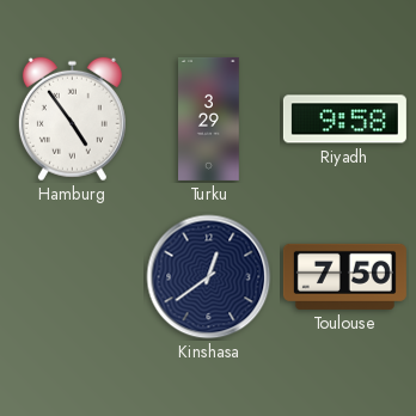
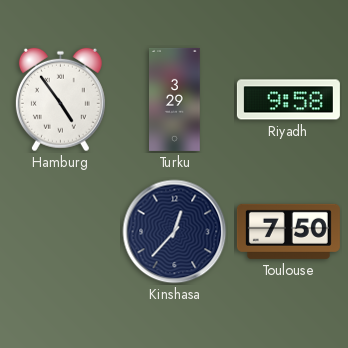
Kinshasa: 12:39 -> 12:37 (175, 232)
